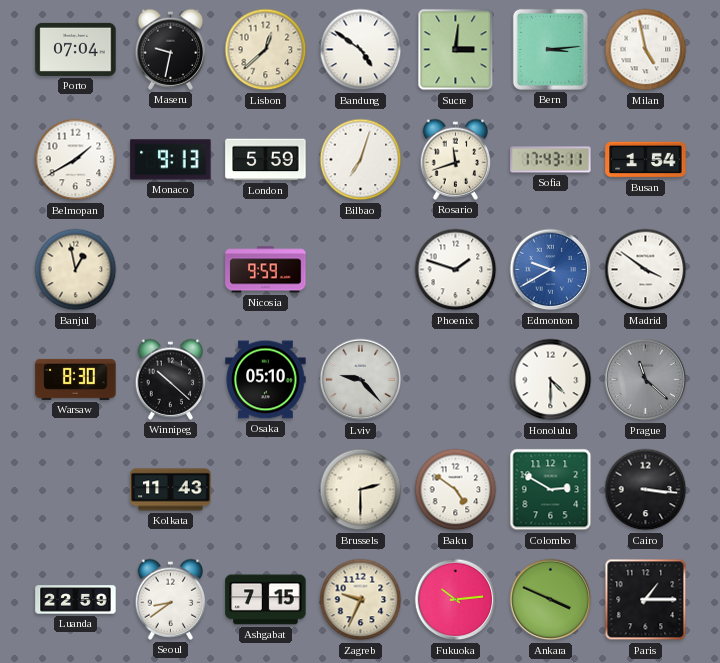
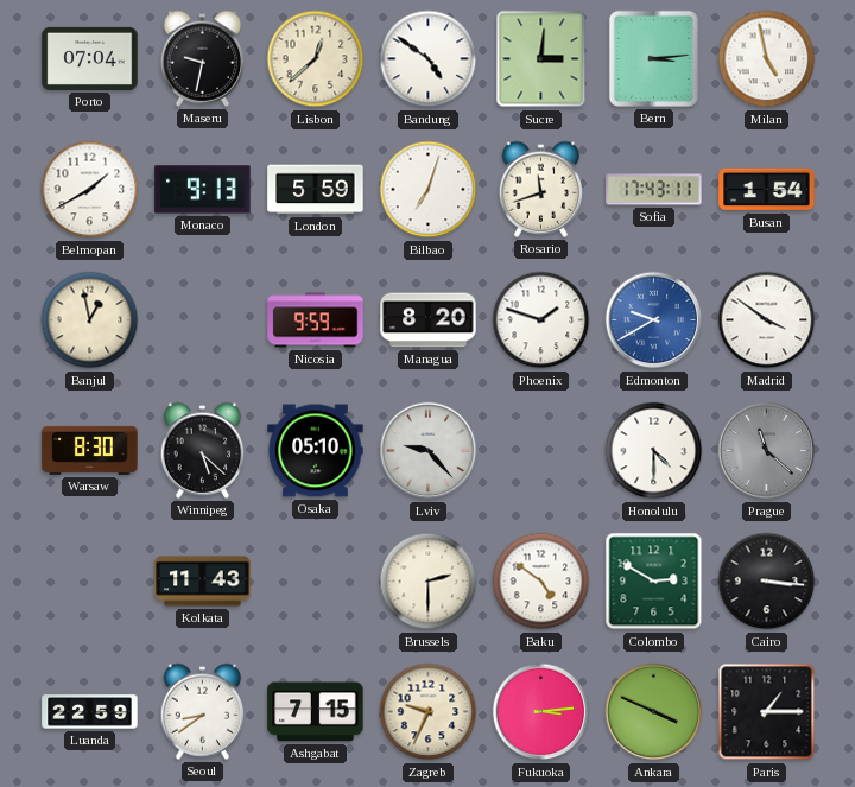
Managua: none -> 8:20 (429, 320)
Winnipeg: 10:22 -> 5:22 (203, 450)
Fukuoka: 10:14 -> 3:14 (541, 712)
